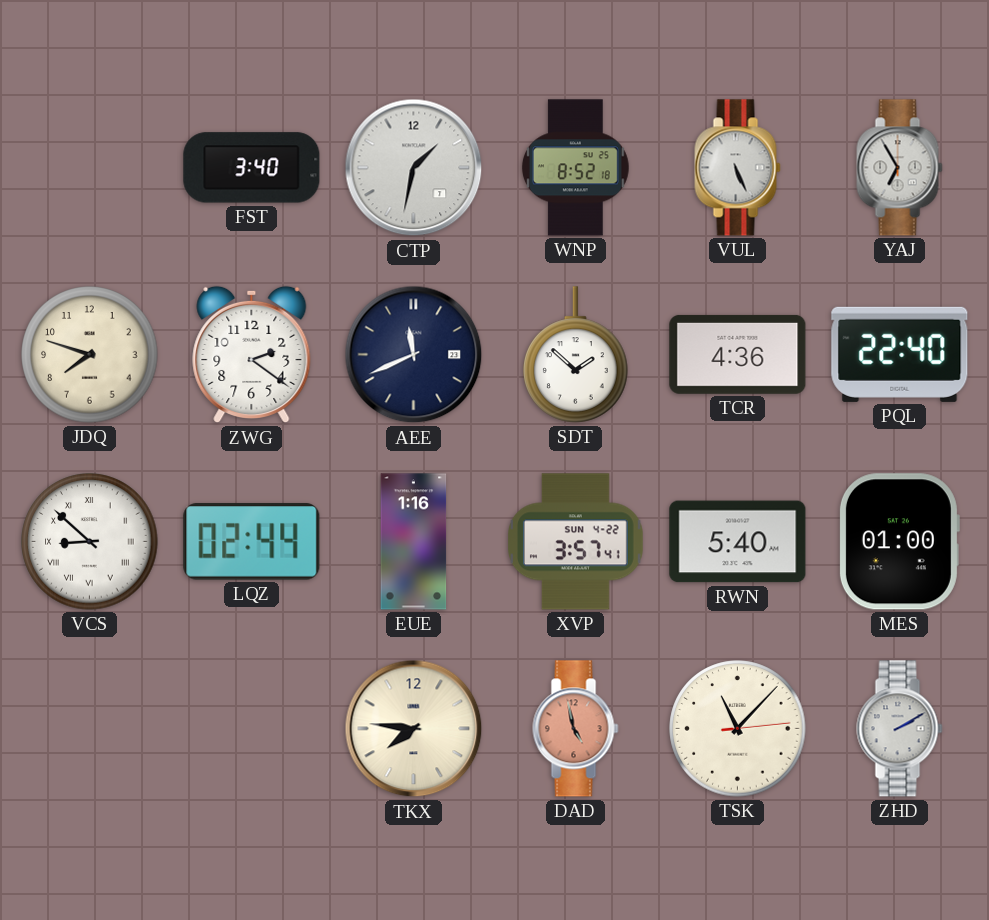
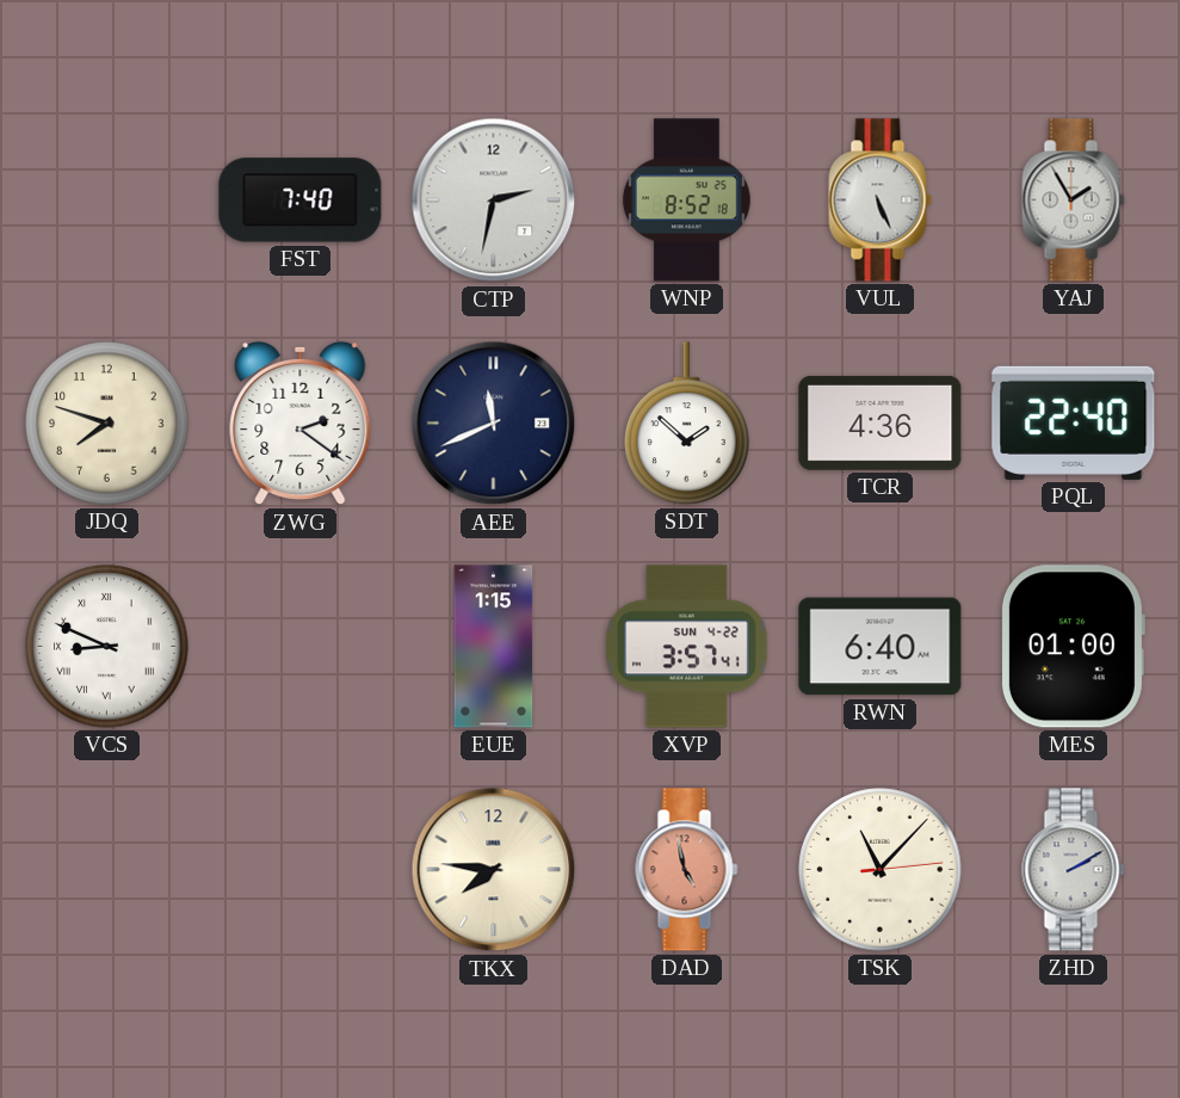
FST: 3:40 -> 7:40 (301, 201)
CTP: 1:32 -> 2:32 (494, 201)
YAJ: 6:55 -> 1:55 (1074, 201)
VCS: 8:52 -> 8:49 (107, 647)
LQZ: 02:44 -> none (252, 542)
EUE: 1:16 -> 1:15 (494, 647)
RWN: 5:40 -> 6:40 (881, 647)
